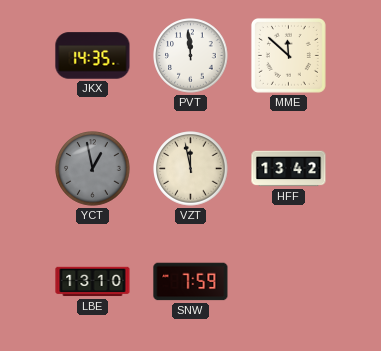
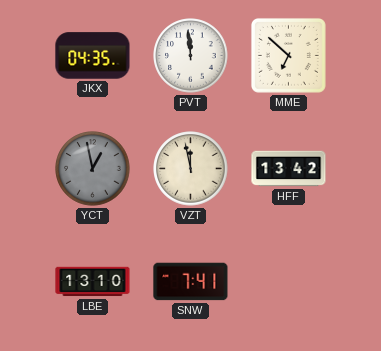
JKX: 14:35 -> 04:35 (93, 56)
MME: 11:52 -> 6:52 (288, 55)
SNW: 7:59 -> 7:41 (191, 282)
